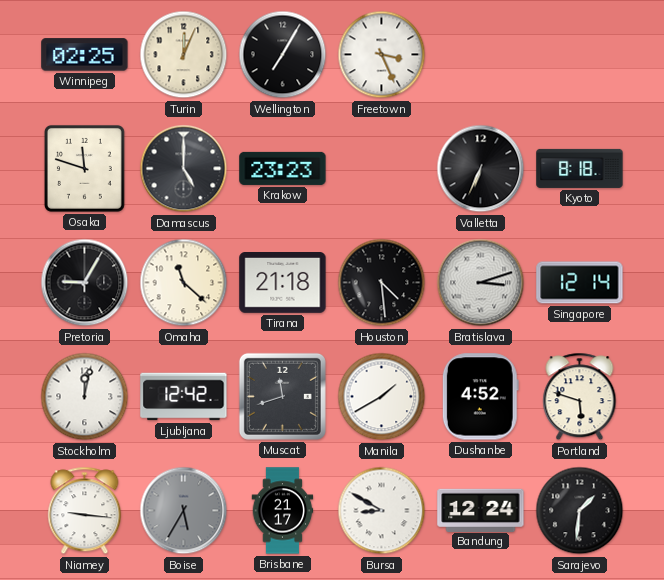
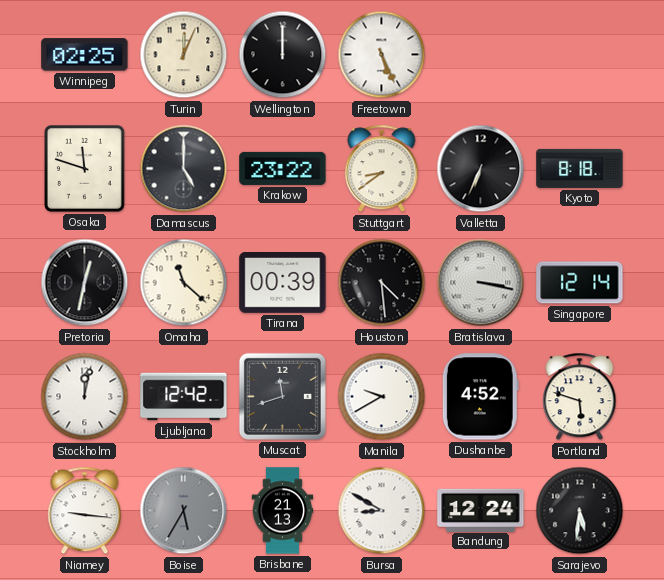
Wellington: 7:05 -> 12:00 (283, 55)
Freetown: 3:26 -> 5:26 (382, 55)
Krakow: 23:23 -> 23:22 (283, 168)
Stuttgart: none -> 8:39 (382, 169)
Pretoria: 9:05 -> 12:32 (85, 283)
Tirana: 21:18 -> 00:39 (283, 283)
Bratislava: 3:12 -> 3:17 (481, 283)
Manila: 1:40 -> 9:40 (382, 397)
Brisbane: 21:17 -> 21:13 (283, 511)
Sarajevo: 1:31 -> 5:31 (580, 511)
